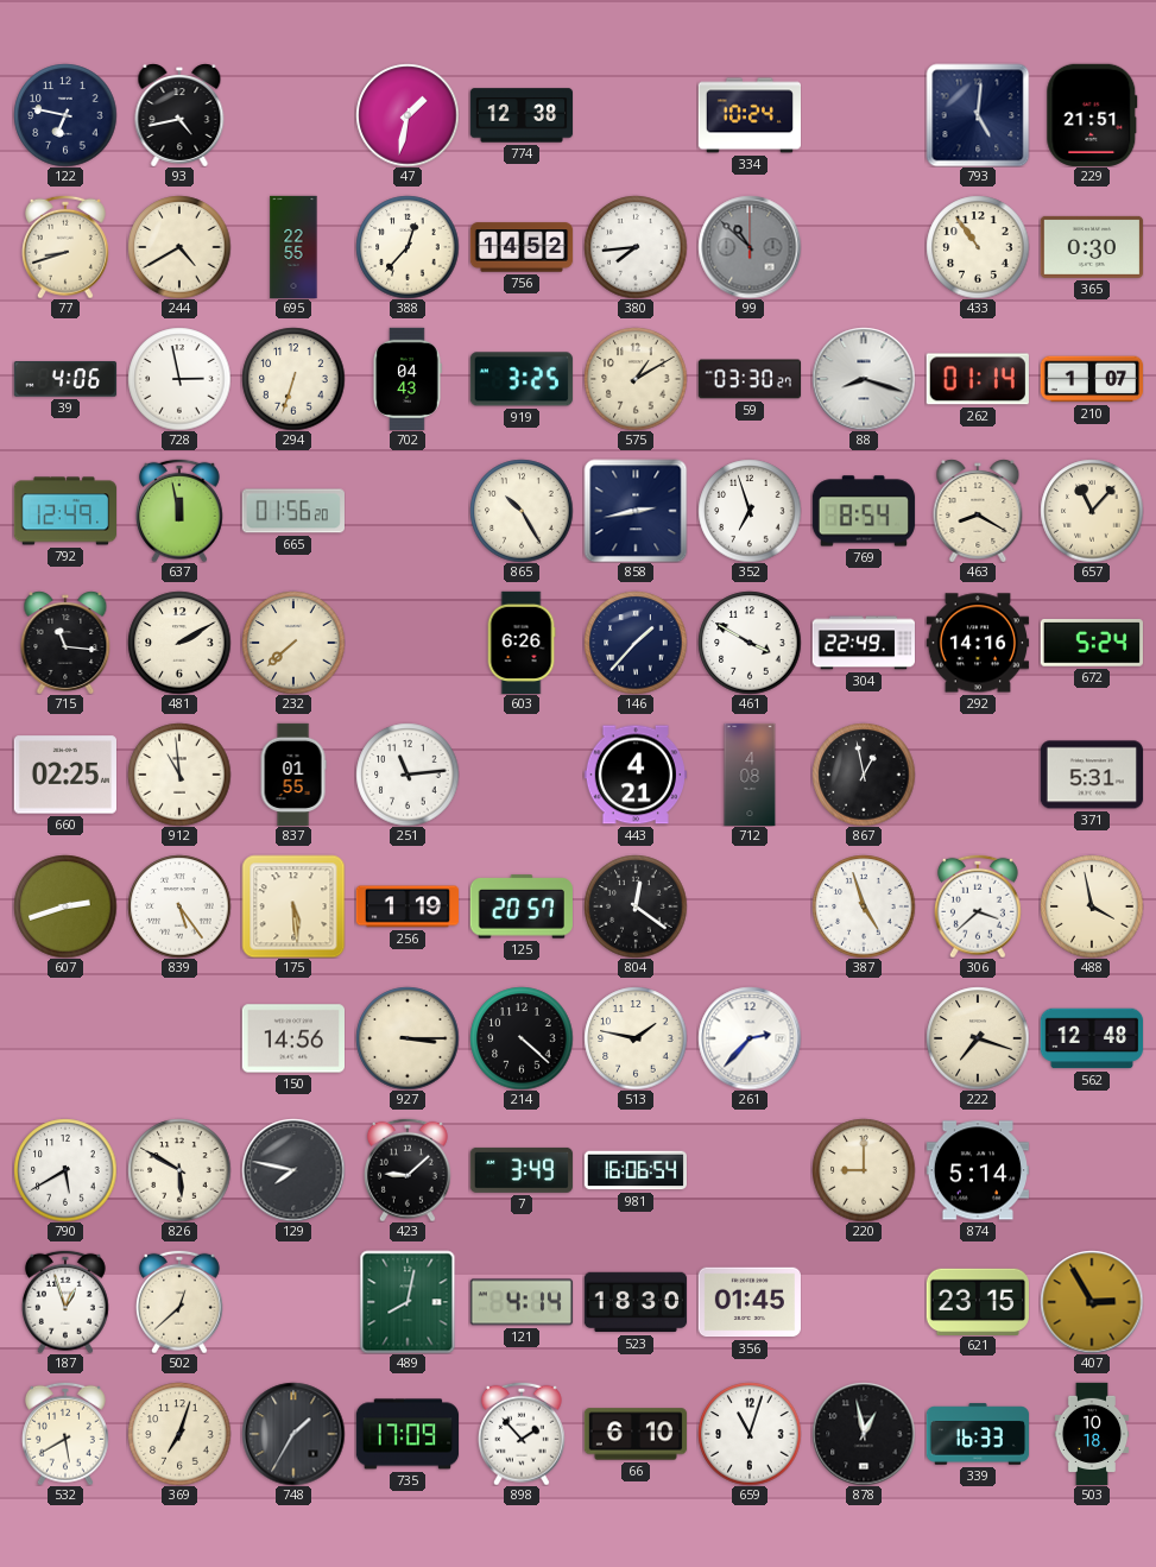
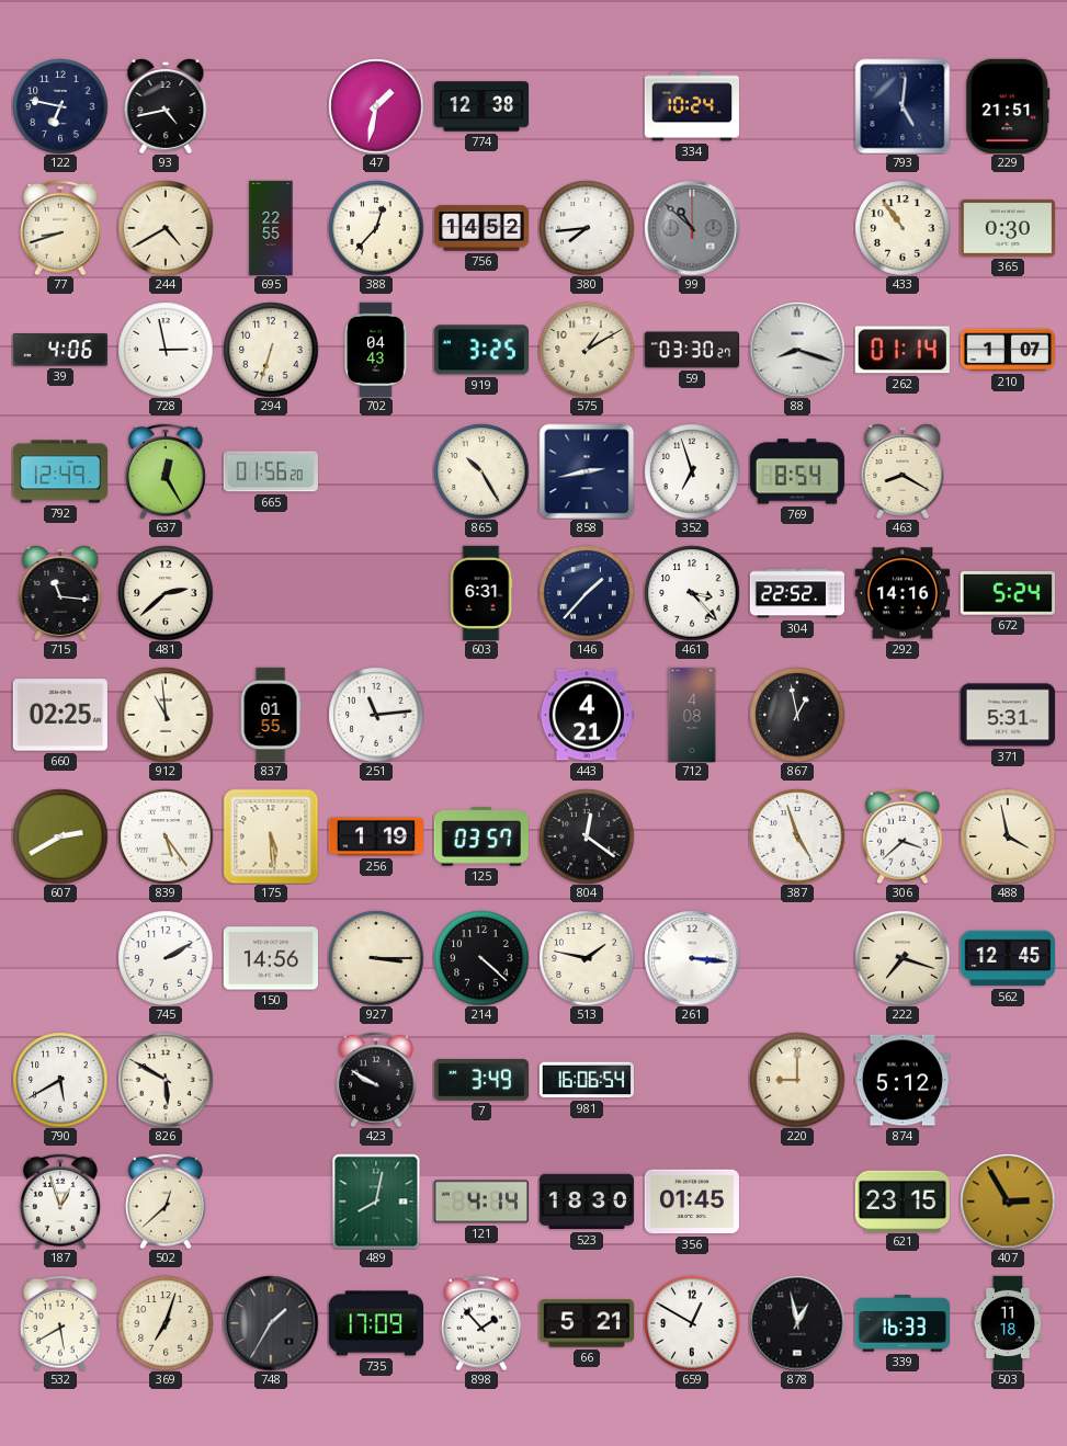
637: 11:58 -> 12:25 (166, 471)
657: 11:07 -> none (1092, 511)
481: 2:10 -> 2:38 (166, 593)
232: 7:38 -> none (293, 643)
603: 6:26 -> 6:31 (481, 592)
461: 3:50 -> 3:23 (692, 593)
304: 22:49 -> 22:52 (796, 593)
607: 2:42 -> 2:40 (60, 836)
125: 20:57 -> 03:57 (481, 836)
745: none -> 2:10 (166, 958)
261: 2:37 -> 3:16 (692, 958)
562: 12:48 -> 12:45 (1007, 958)
129: 7:47 -> none (293, 1170)
423: 9:08 -> 9:50 (376, 1080)
874: 5:14 -> 5:12 (901, 1080)
66: 6:10 -> 5:21 (586, 1323)
659: 11:03 -> 12:50 (692, 1323)
503: 10:18 -> 11:18 (1008, 1323)
